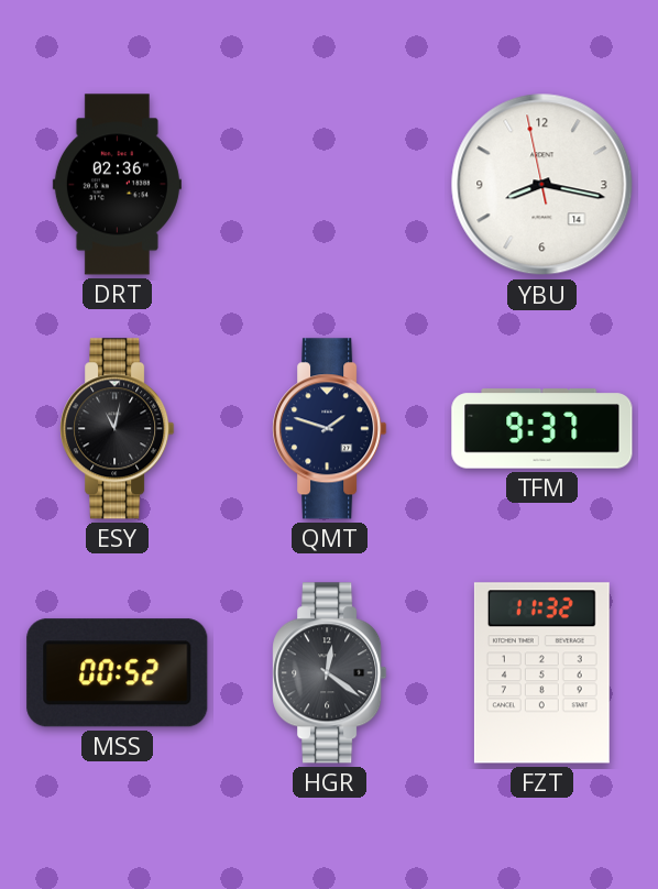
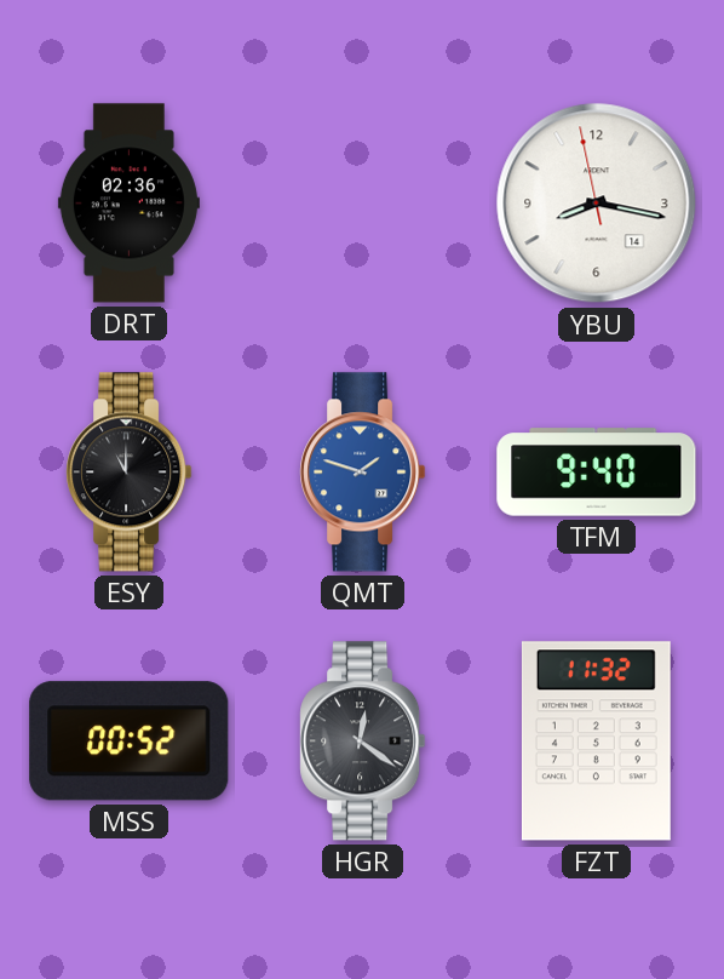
ESY: 11:02 -> 11:00 (130, 473)
QMT dial: navy -> blue (363, 473)
TFM: 9:37 -> 9:40 (597, 473)
